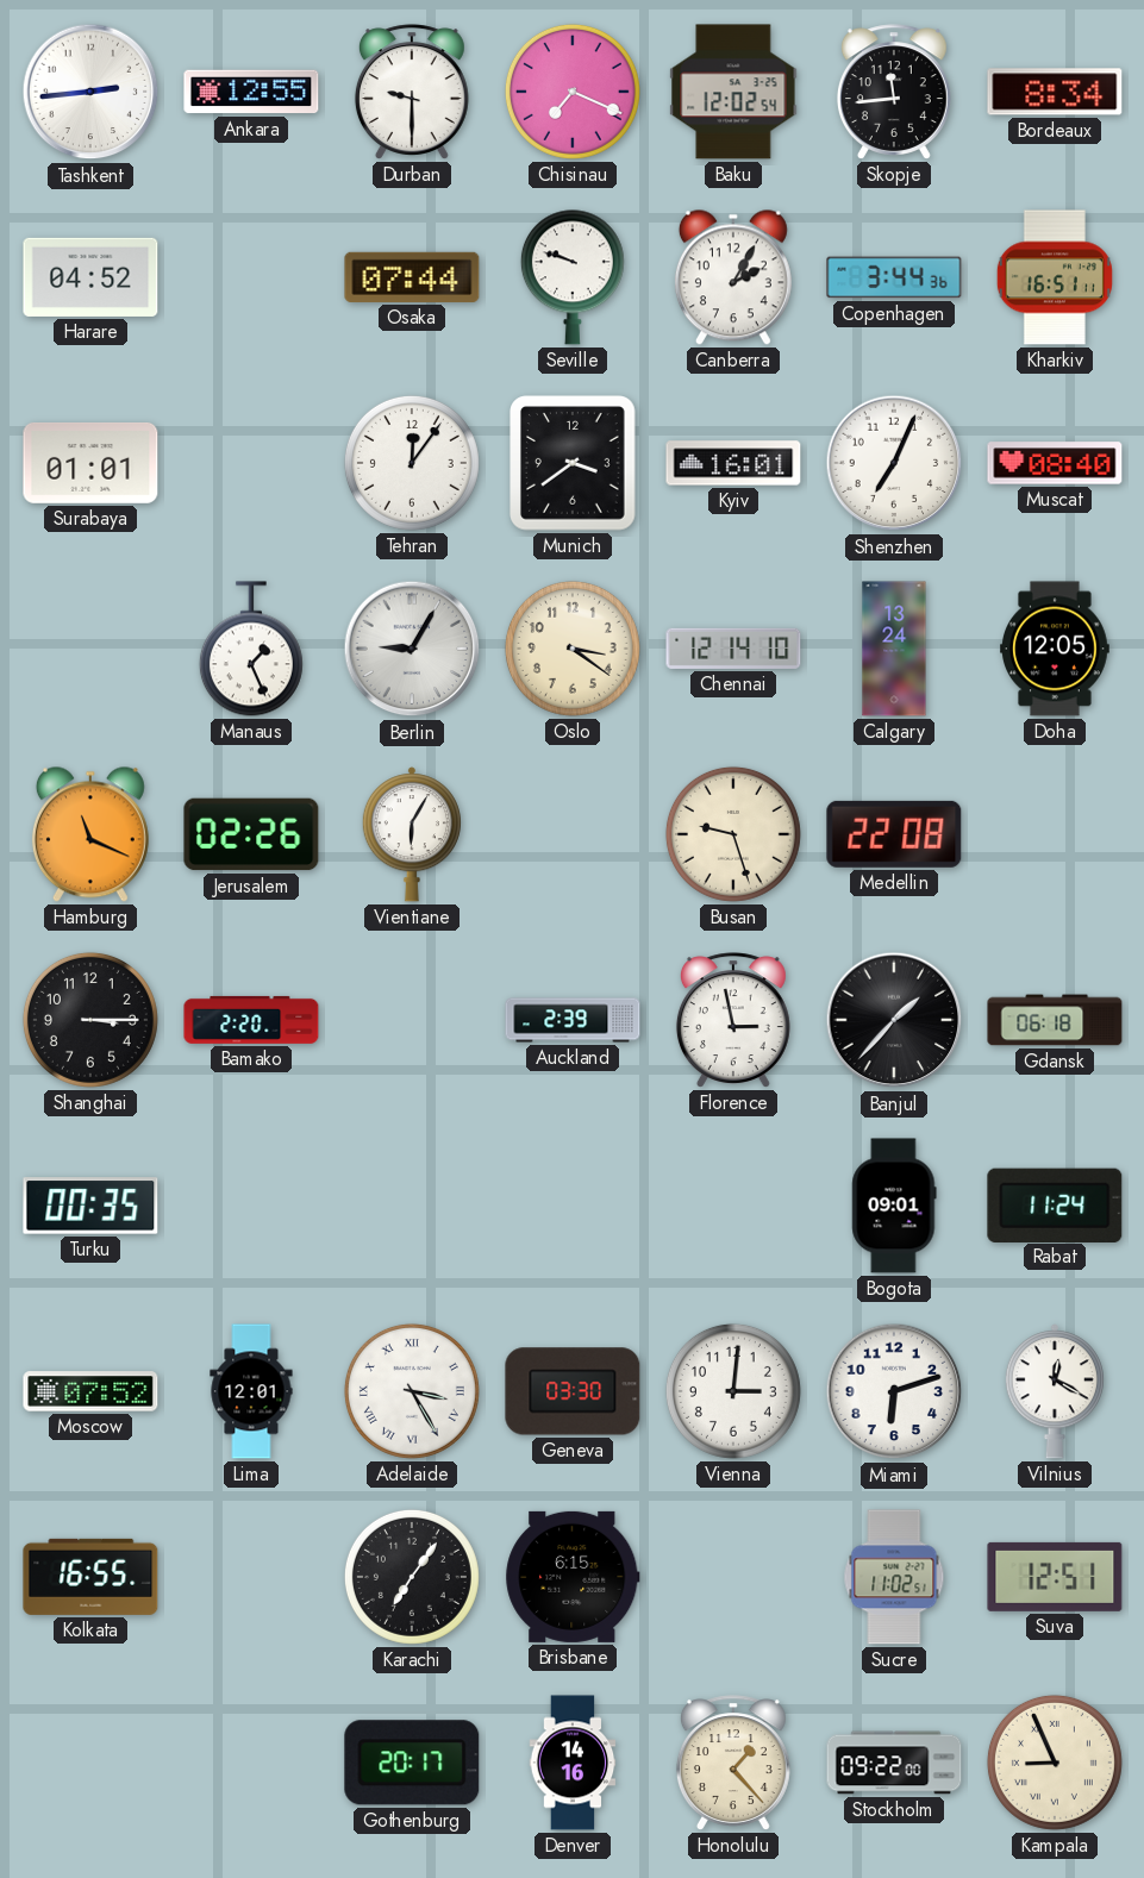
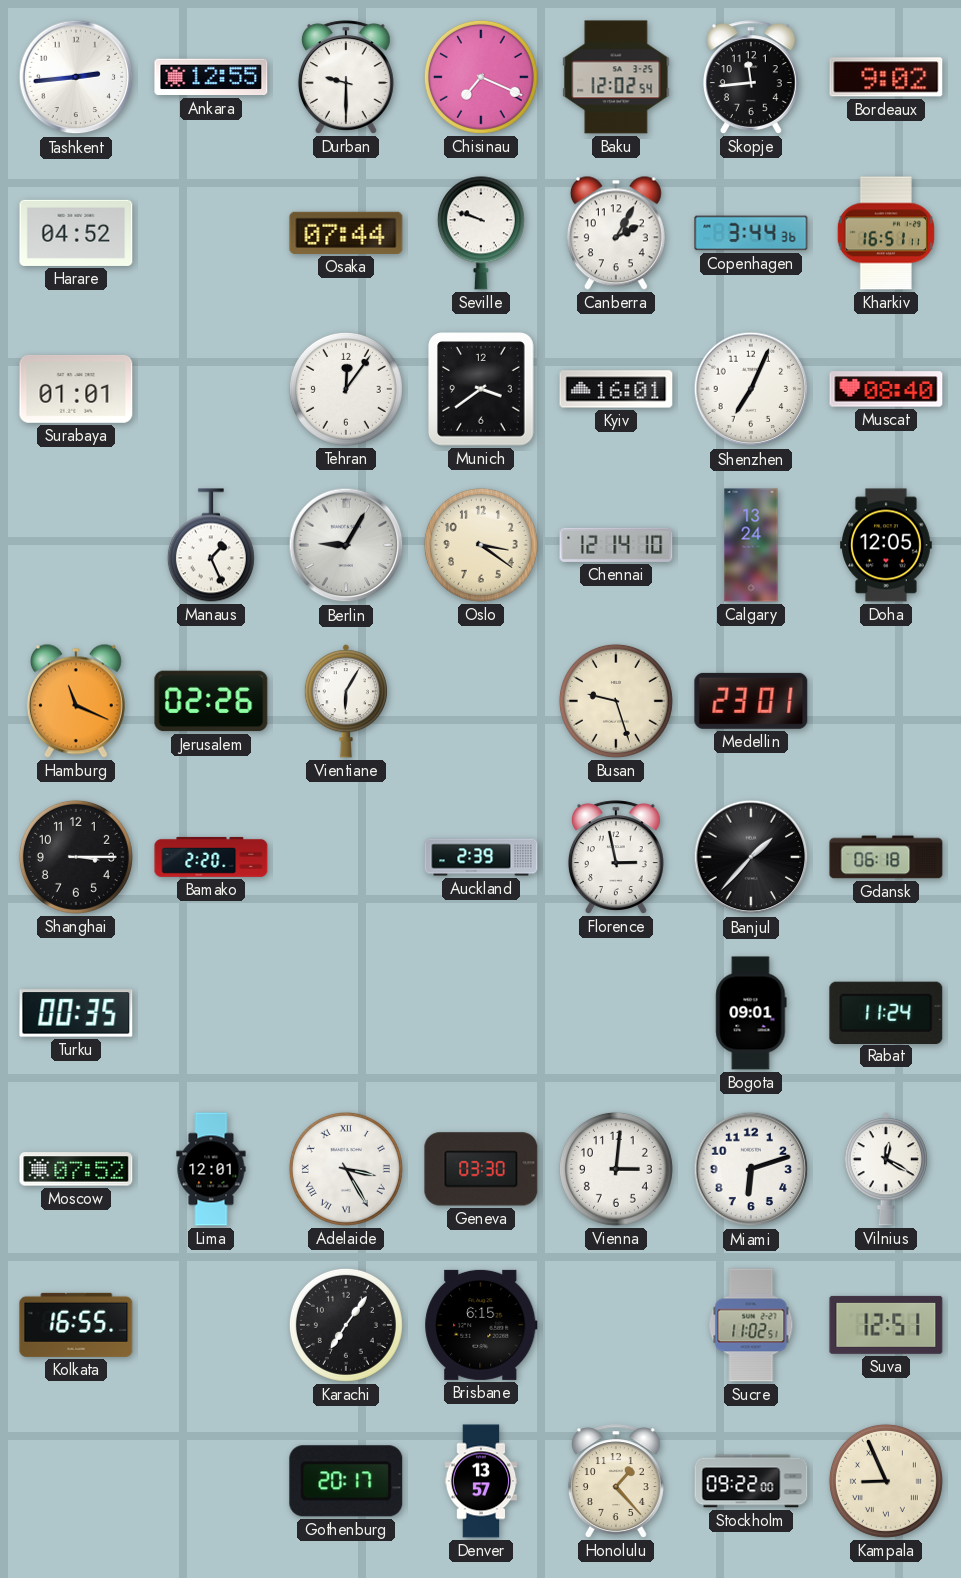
Bordeaux: 8:34 -> 9:02 (886, 77)
Medellin: 22:08 -> 23:01 (751, 701)
Denver: 14:16 -> 13:57 (481, 1481)
